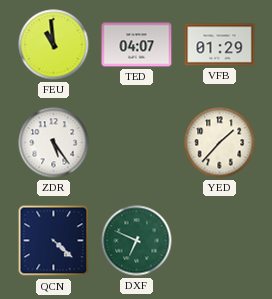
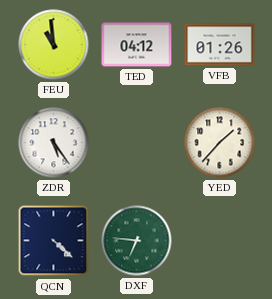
TED: 04:07 -> 04:12 (137, 45)
VFB: 01:29 -> 01:26 (220, 45)
DXF: 6:49 -> 6:46 (137, 241)
